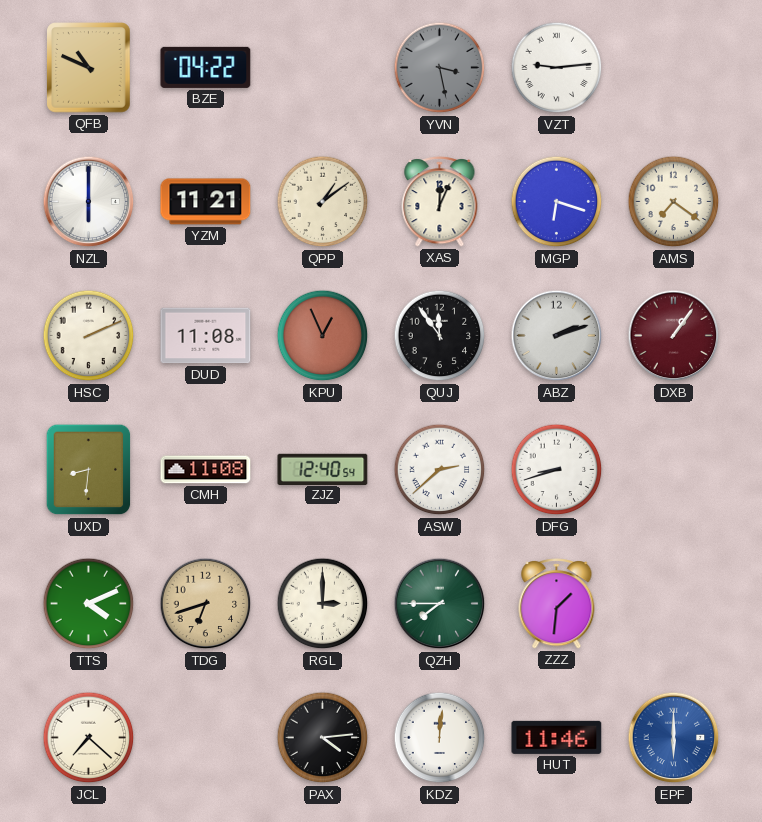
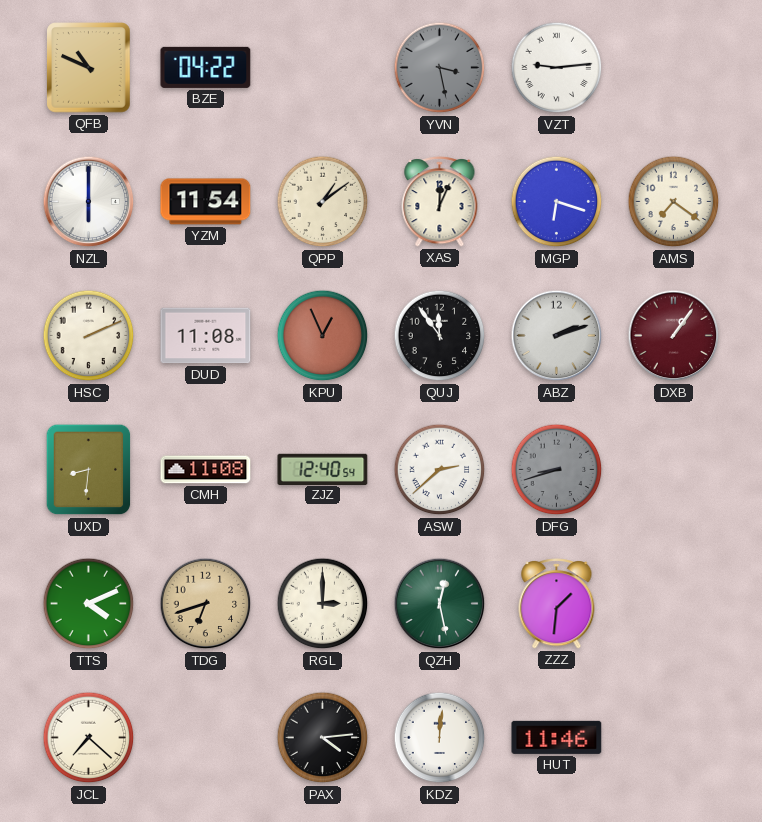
YZM: 11:21 -> 11:54 (206, 202)
DFG dial: white -> grey (557, 470)
QZH: 7:45 -> 12:28 (440, 604)
EPF: 6:00 -> none (674, 738)
